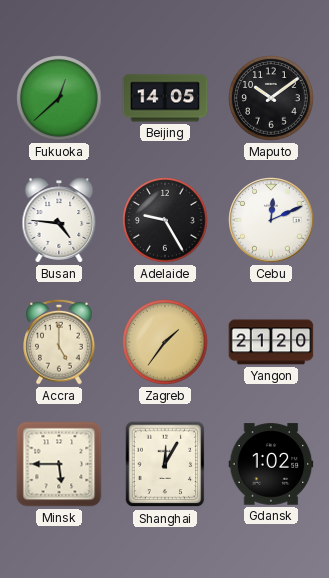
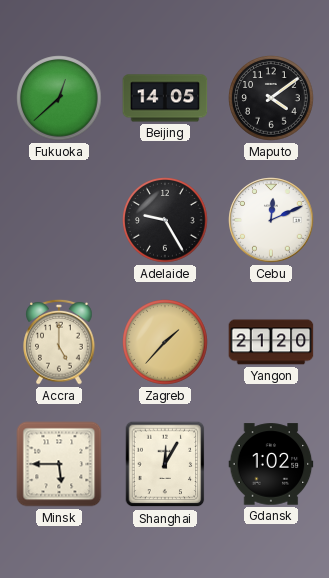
Maputo: 10:09 -> 4:09 (271, 98)
Busan: 4:46 -> none (59, 220)
Zagreb: 1:36 -> 1:37 (165, 342)
